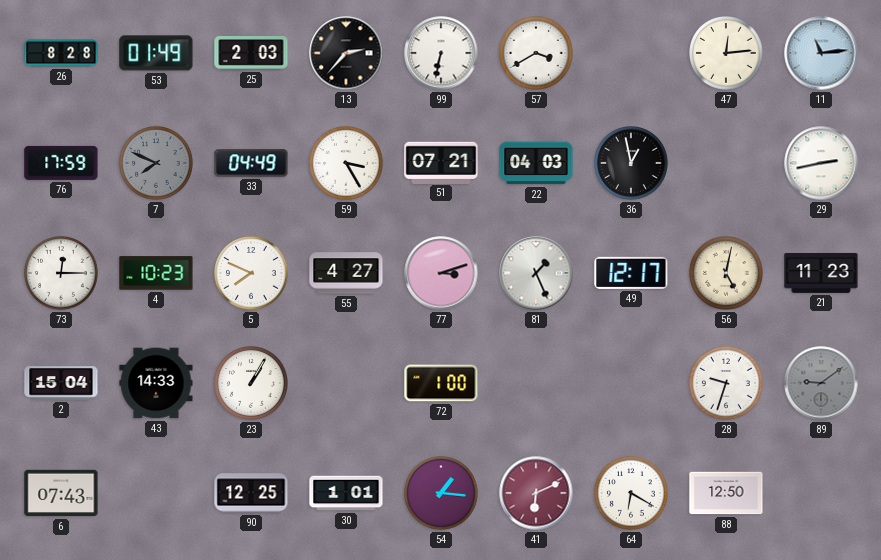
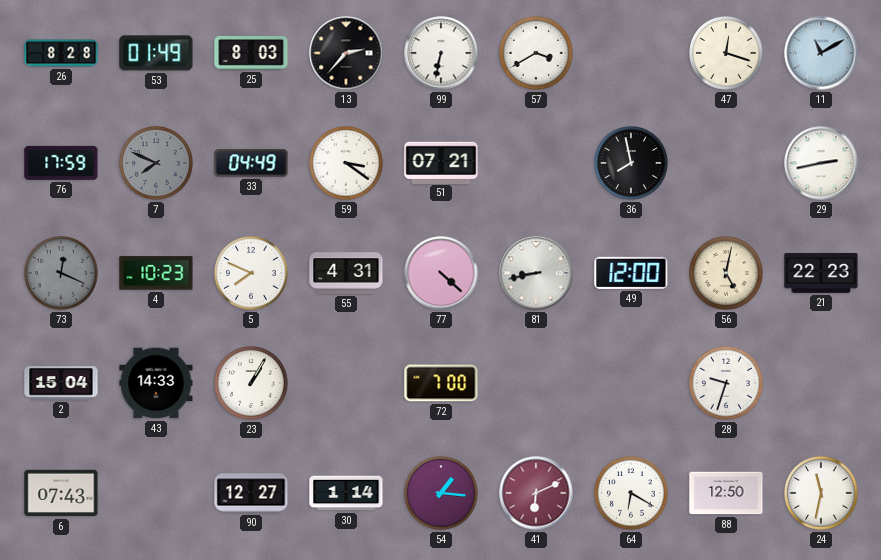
25: 2:03 -> 8:03 (251, 54)
47: 12:14 -> 12:18 (727, 54)
11: 11:14 -> 11:10 (821, 53)
59: 3:25 -> 3:21 (347, 164)
22: 04:03 -> none (536, 163)
36: 12:58 -> 7:58 (632, 164)
73: 12:15 -> 12:19 (62, 274)
73 dial: white -> grey (62, 274)
55: 4:27 -> 4:31 (346, 273)
77: 3:12 -> 4:22 (441, 273)
81: 1:26 -> 8:43 (536, 273)
49: 12:17 -> 12:00 (631, 273)
21: 11:23 -> 22:23 (821, 273)
72: 1:00 -> 7:00 (441, 383)
89: 9:09 -> none (821, 383)
90: 12:25 -> 12:27 (251, 493)
30: 1:01 -> 1:14 (346, 493)
24: none -> 11:32 (822, 494)
